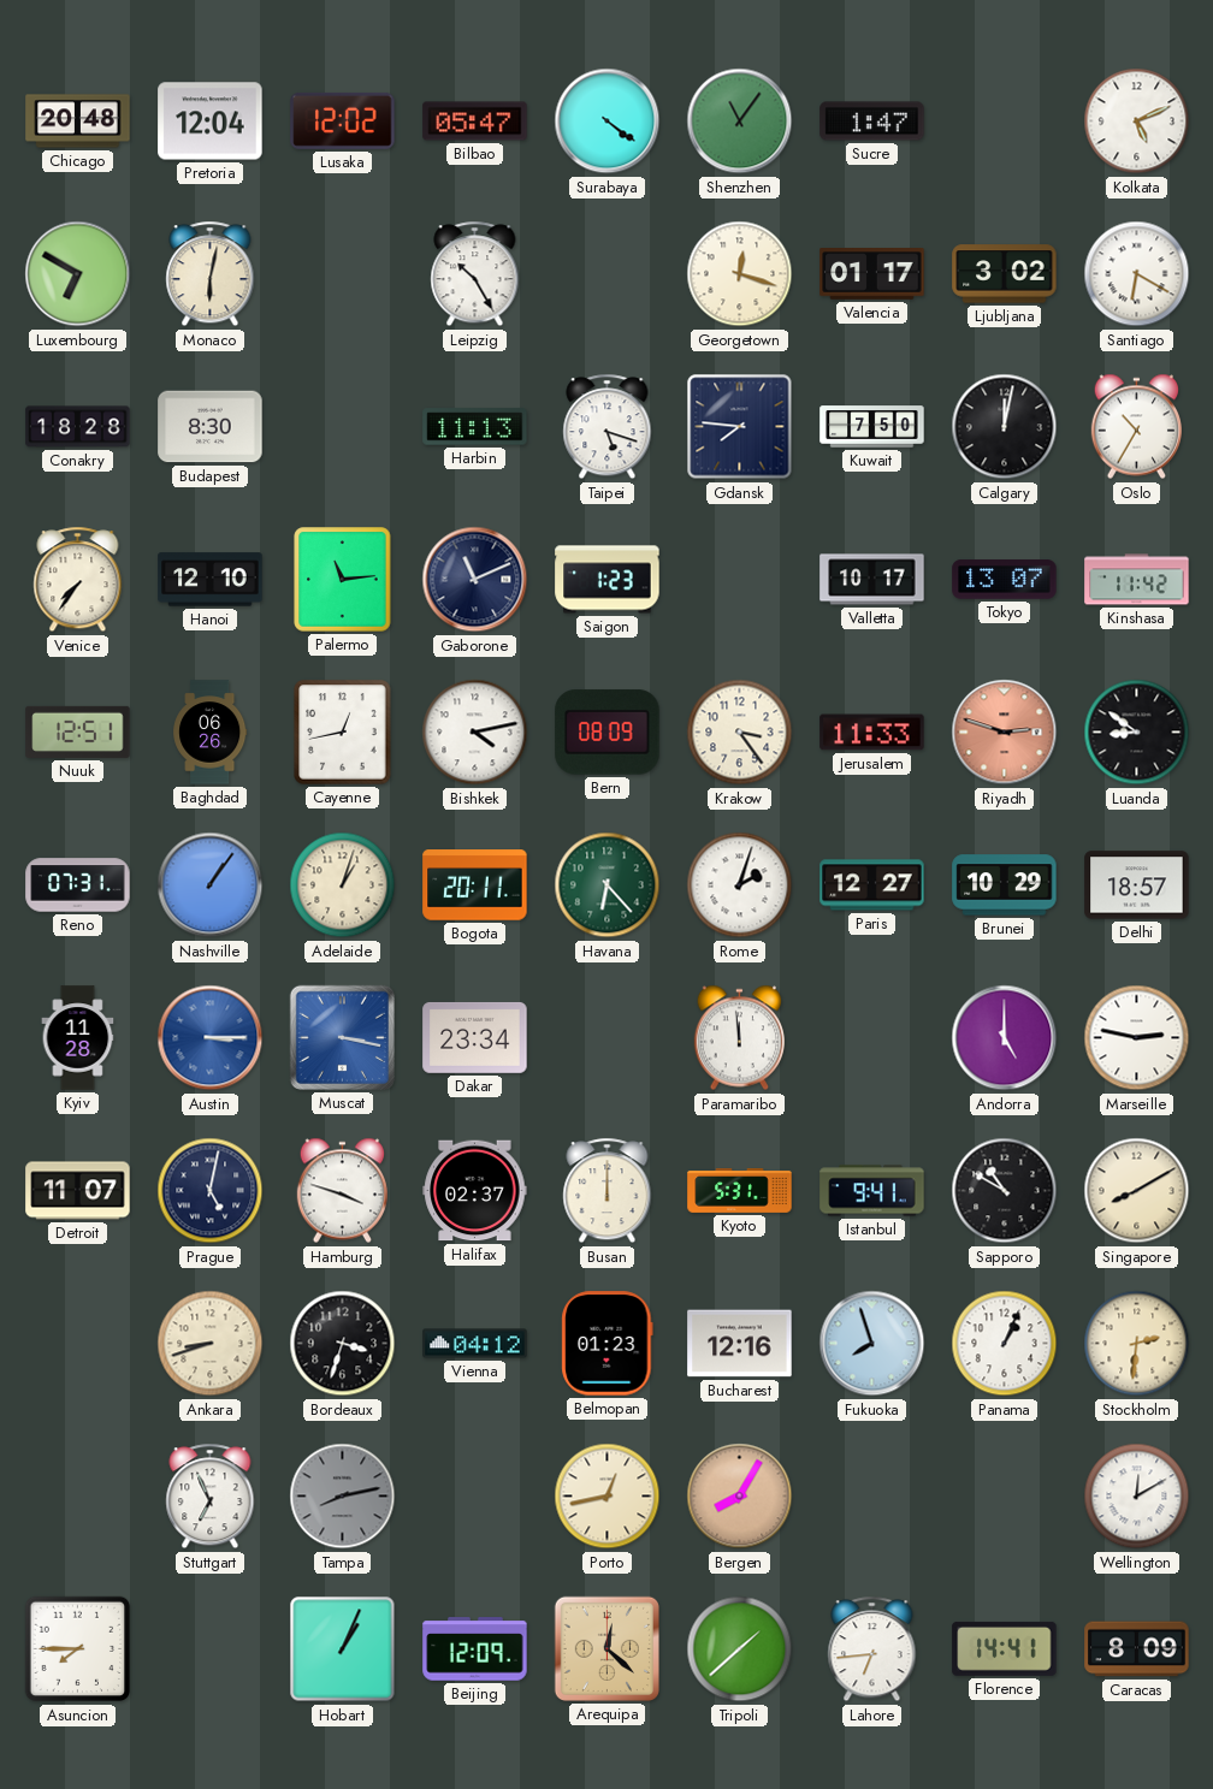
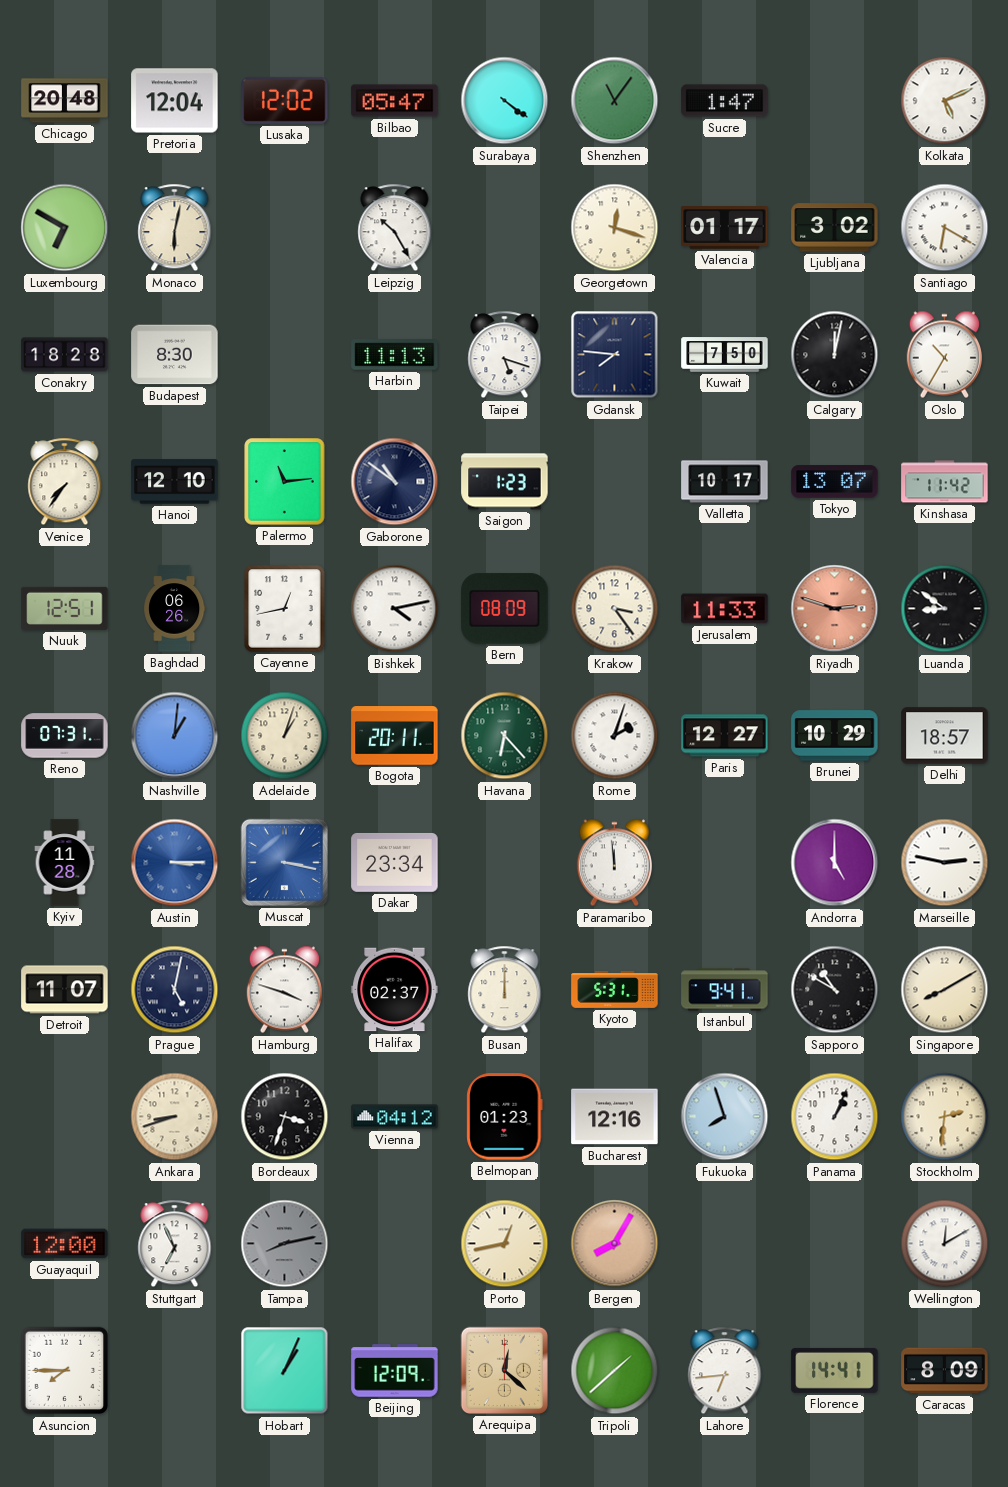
Gaborone: 11:11 -> 10:51 (395, 482)
Nashville: 1:06 -> 1:01 (175, 736)
Guayaquil: none -> 12:00 (65, 1244)
